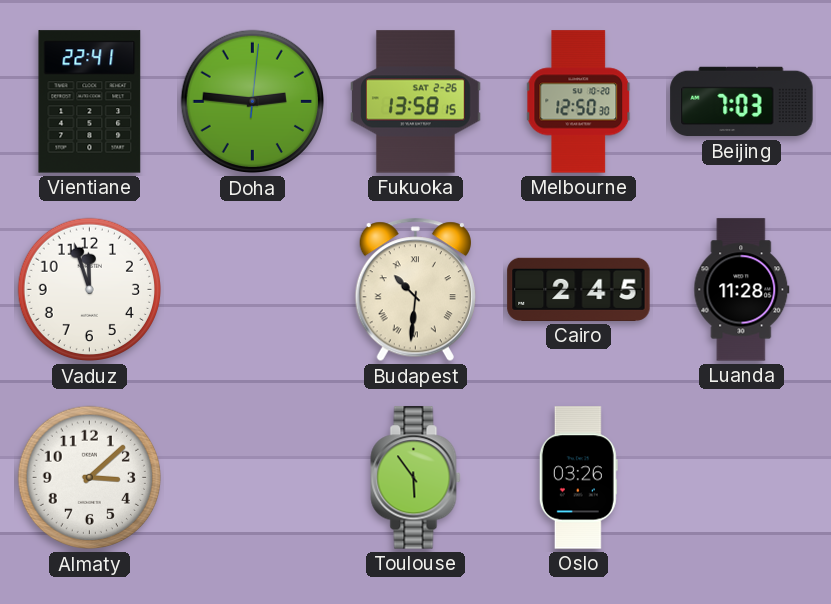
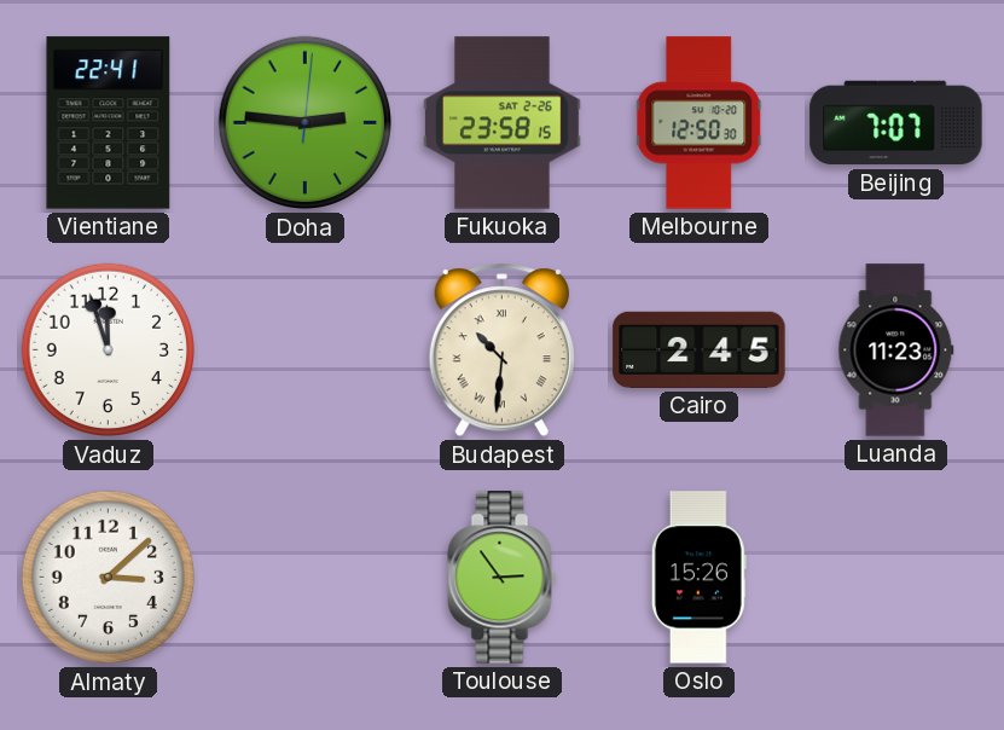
Fukuoka: 13:58 -> 23:58 (503, 123)
Beijing: 7:03 -> 7:07 (896, 123)
Luanda: 11:28 -> 11:23 (896, 350)
Toulouse: 5:54 -> 2:54 (503, 578)
Oslo: 03:26 -> 15:26 (698, 578)
